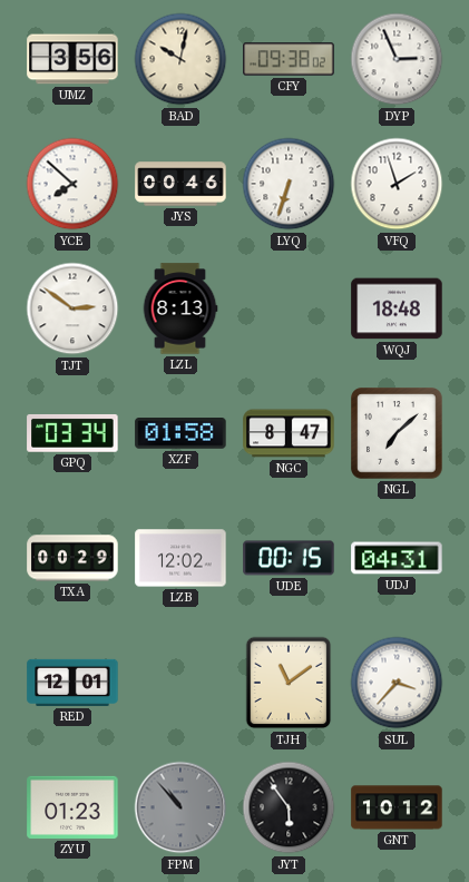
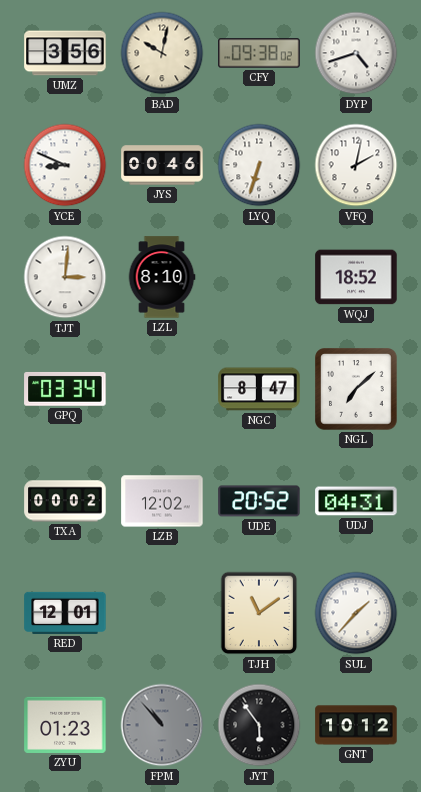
DYP: 2:56 -> 4:42 (356, 53)
YCE: 7:52 -> 8:49 (65, 165)
VFQ: 1:57 -> 2:02 (356, 165)
TJT: 2:51 -> 3:01 (65, 277)
LZL: 8:13 -> 8:10 (162, 277)
WQJ: 18:48 -> 18:52 (356, 277)
XZF: 01:58 -> none (180, 434)
TXA: 00:29 -> 00:02 (65, 501)
UDE: 00:15 -> 20:52 (259, 501)
SUL: 3:37 -> 1:37 (356, 613)
